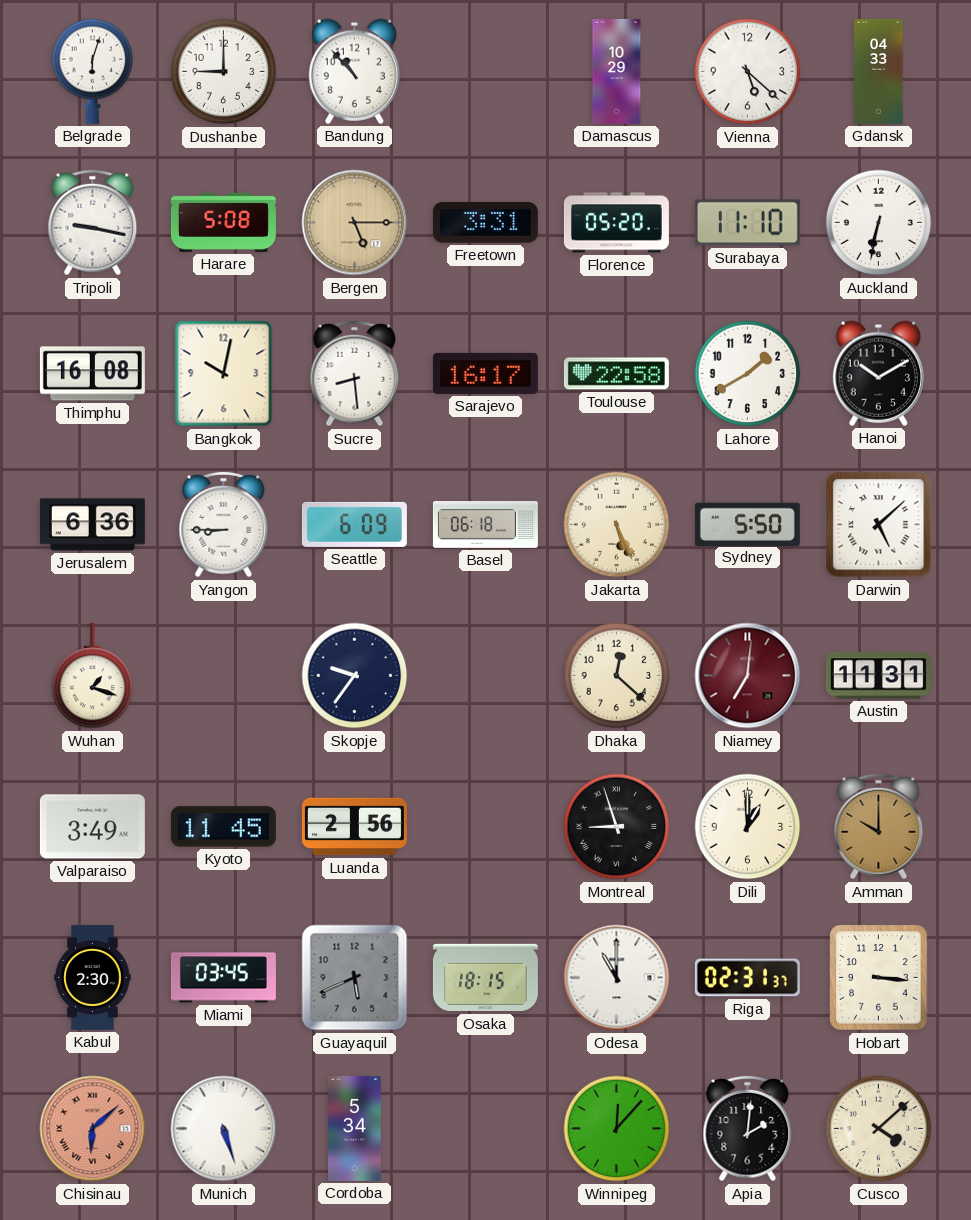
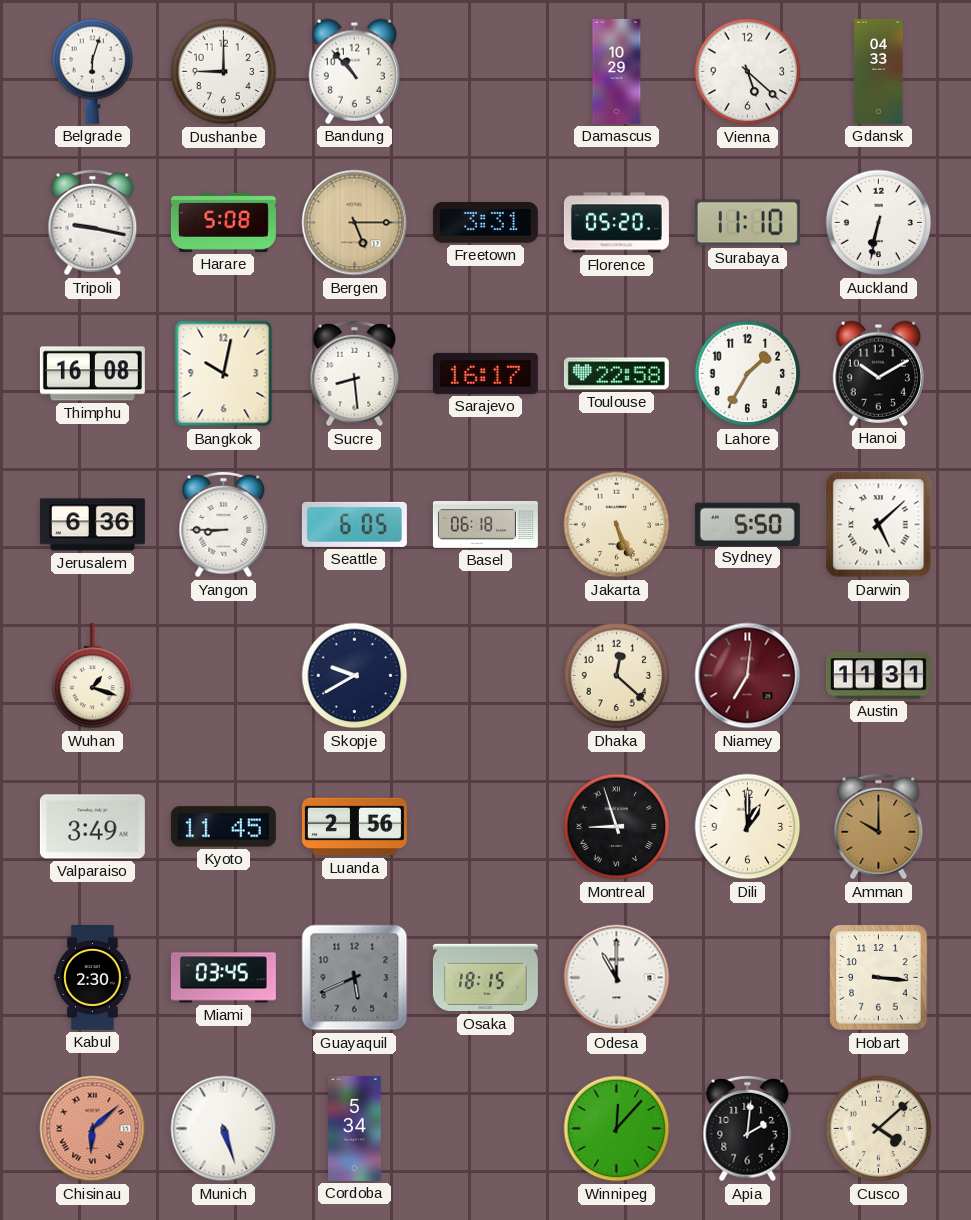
Lahore: 1:40 -> 1:35 (748, 374)
Seattle: 6:09 -> 6:05 (354, 524)
Skopje: 9:36 -> 9:40 (355, 676)
Riga: 02:31 -> none (747, 978)
